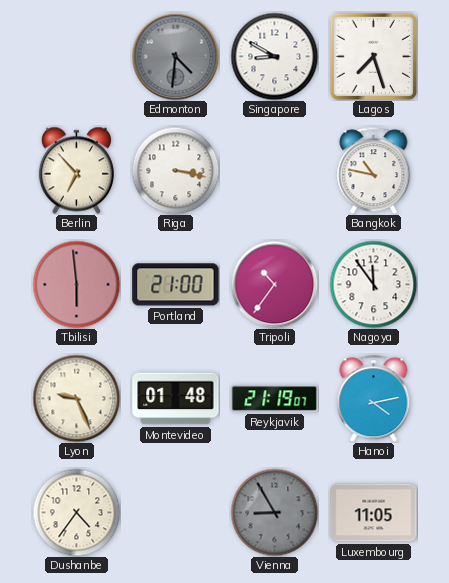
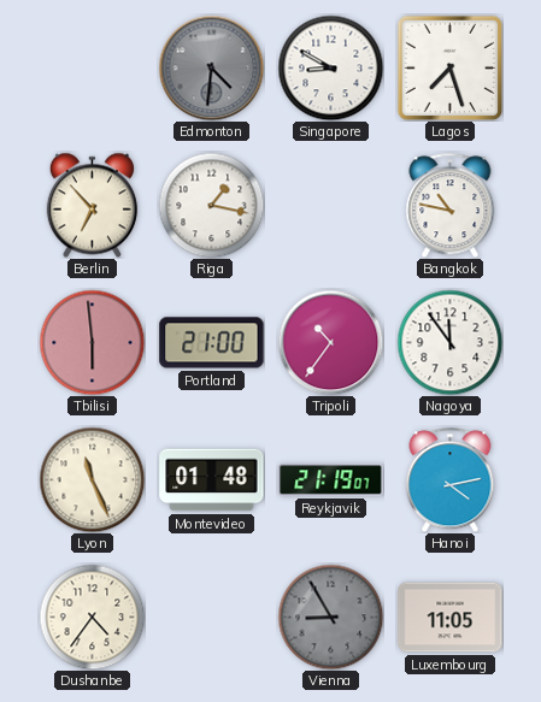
Riga: 3:17 -> 1:17 (211, 205)
Lyon: 9:26 -> 11:26 (92, 479)
